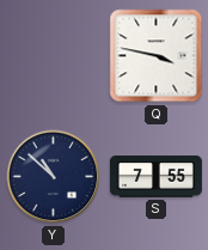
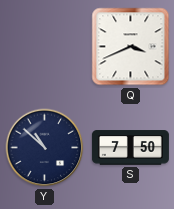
Q: 3:47 -> 3:41 (131, 47)
S: 7:55 -> 7:50 (130, 148)
